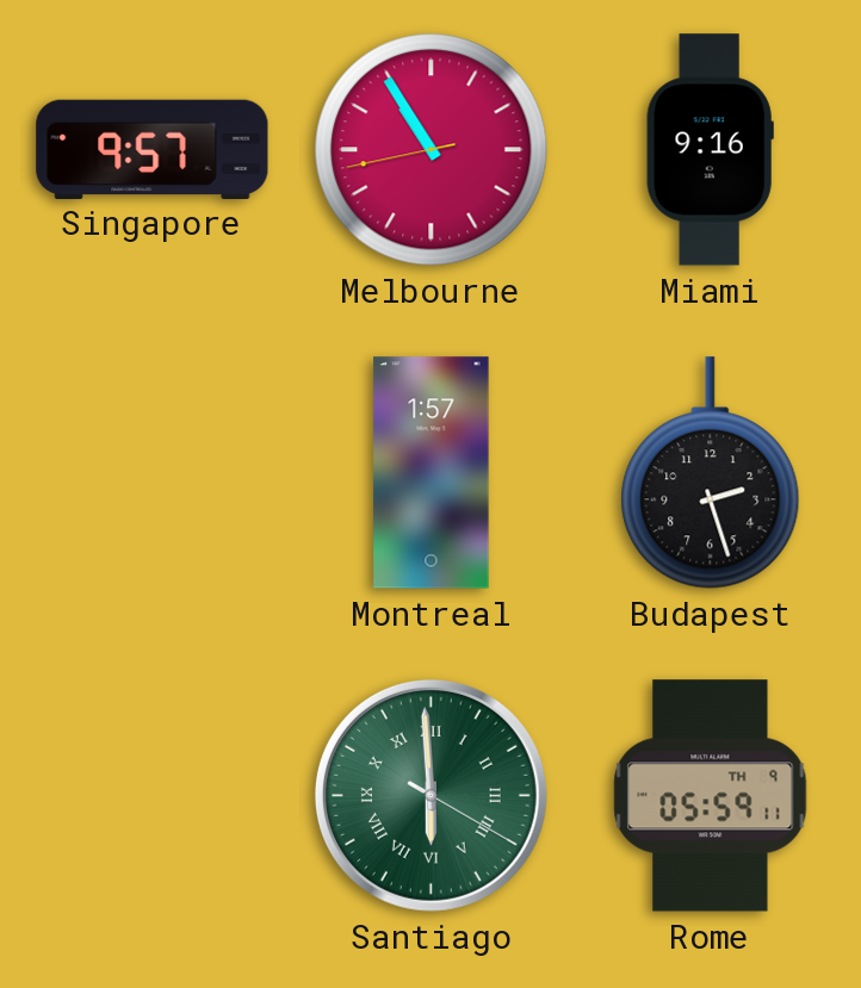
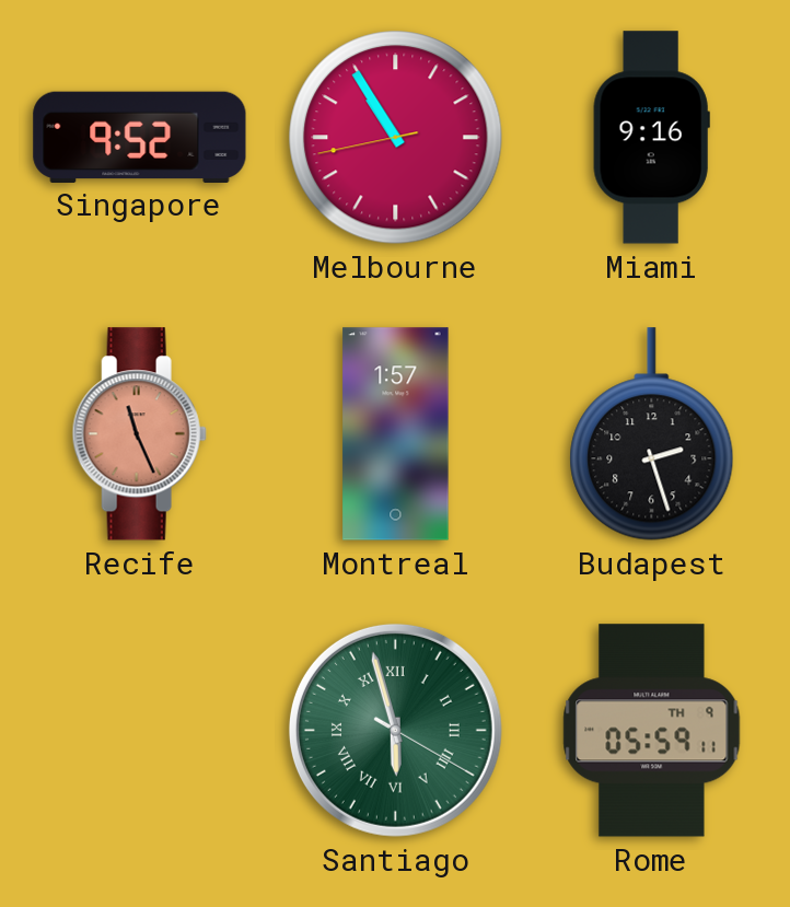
Singapore: 9:57 -> 9:52 (140, 137)
Recife: none -> 11:26 (139, 434)
Santiago: 5:59 -> 5:57 (395, 730)
